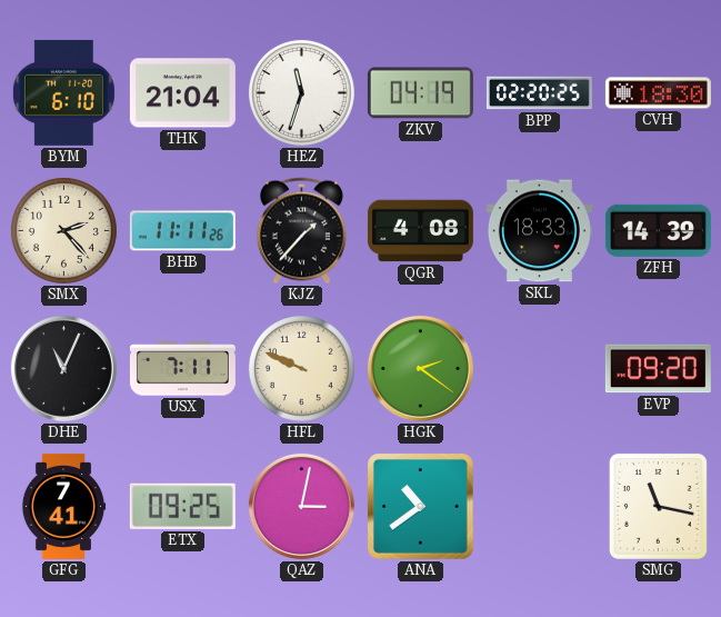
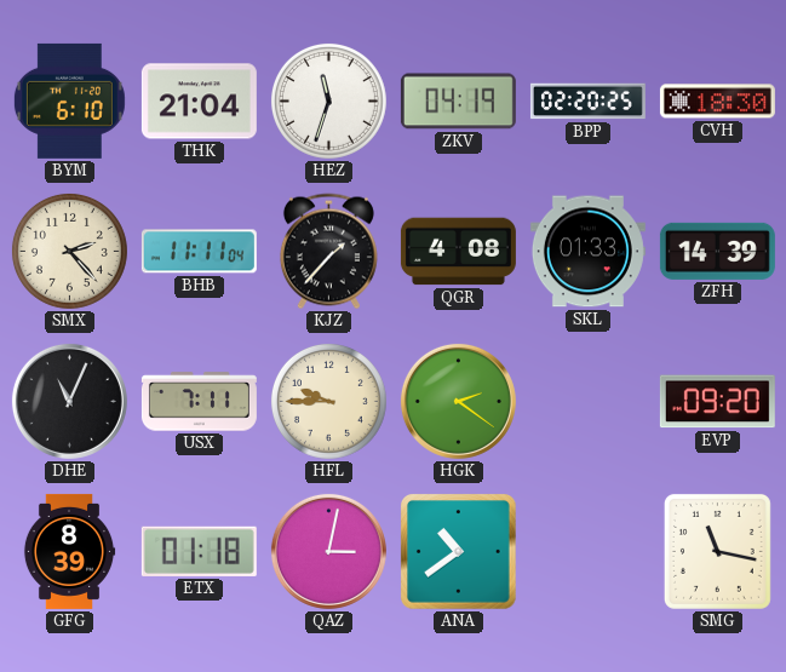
BHB: 11:11:26 -> 11:11:04 (199, 252)
SKL: 18:33 -> 01:33 (587, 252)
HFL: 9:49 -> 9:45 (328, 401)
GFG: 7:41 -> 8:39 (69, 551)
ETX: 09:25 -> 01:18 (199, 551)
